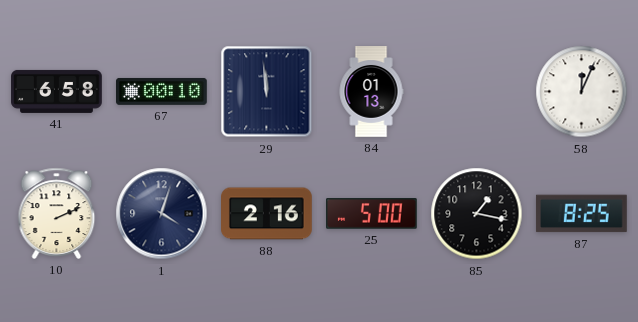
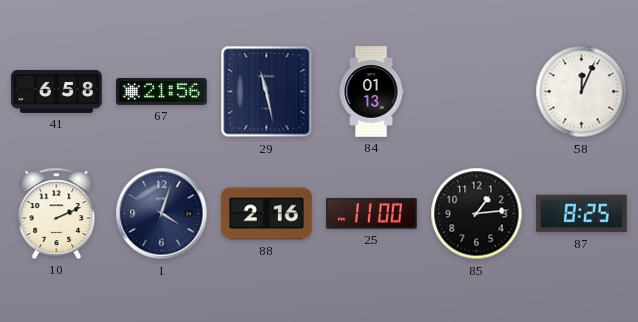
67: 00:10 -> 21:56 (162, 91)
29: 11:59 -> 11:28 (267, 92)
25: 5:00 -> 11:00 (372, 214)
85: 1:17 -> 1:14 (477, 214)
